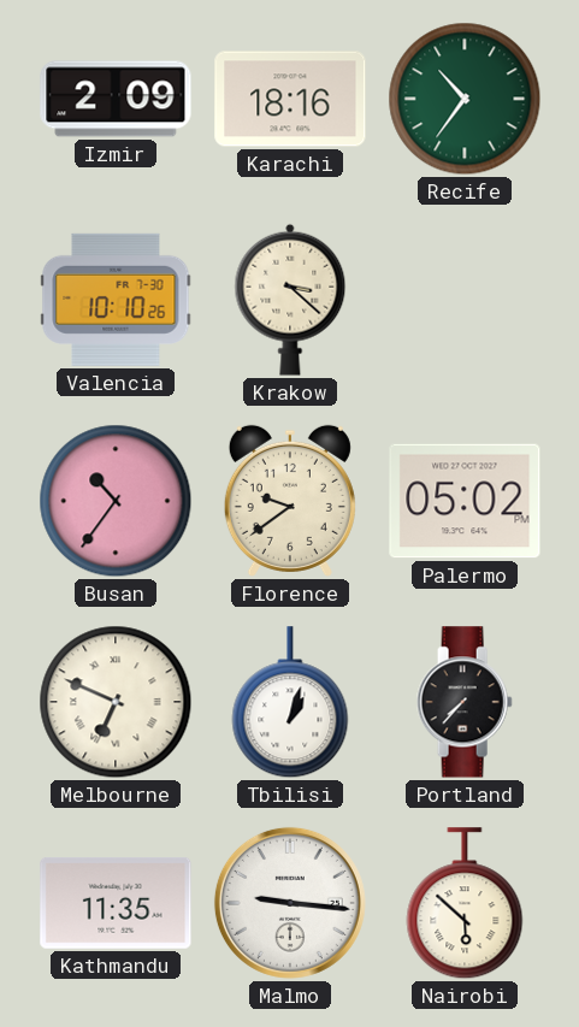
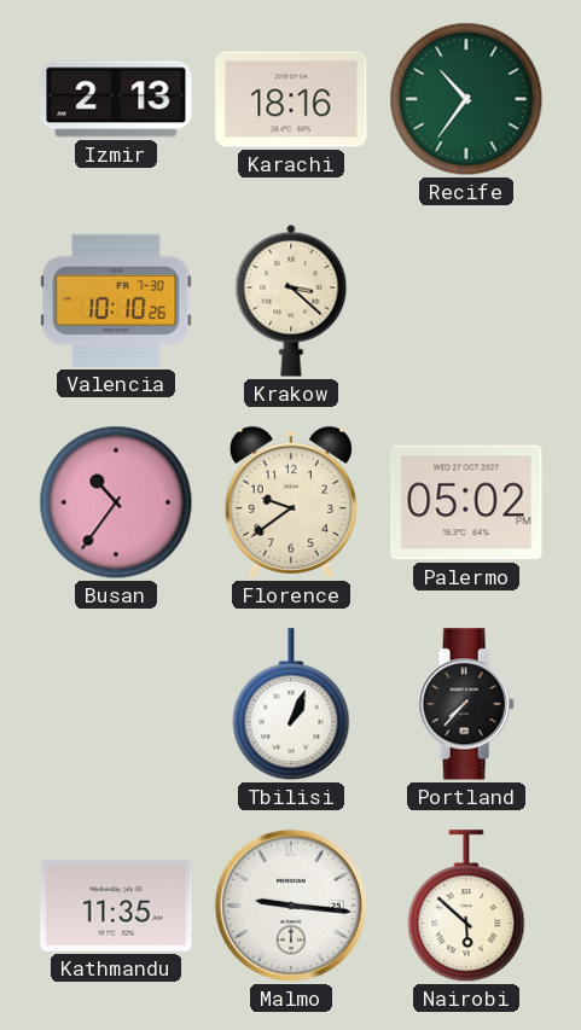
Izmir: 2:09 -> 2:13 (116, 99)
Melbourne: 6:49 -> none (116, 702)
Tbilisi: 1:03 -> 1:04 (291, 705)
